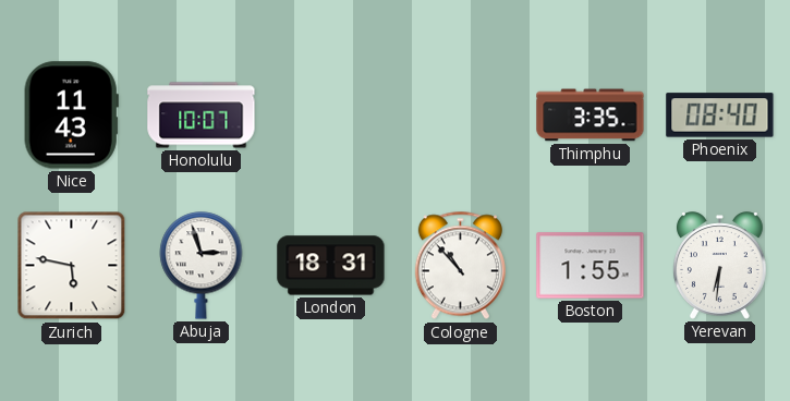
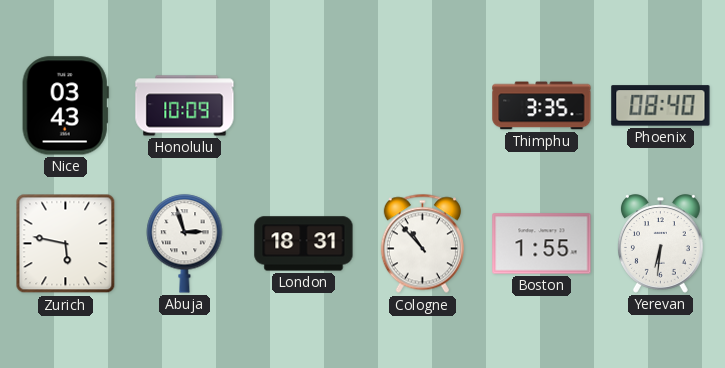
Nice: 11:43 -> 03:43 (65, 106)
Honolulu: 10:07 -> 10:09 (185, 106)
